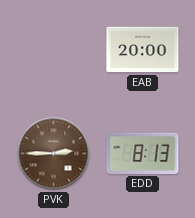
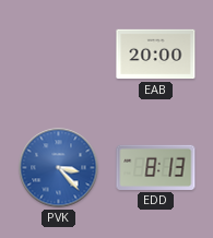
PVK: 2:45 -> 3:23 (59, 168)
PVK dial: brown -> blue (59, 168)
